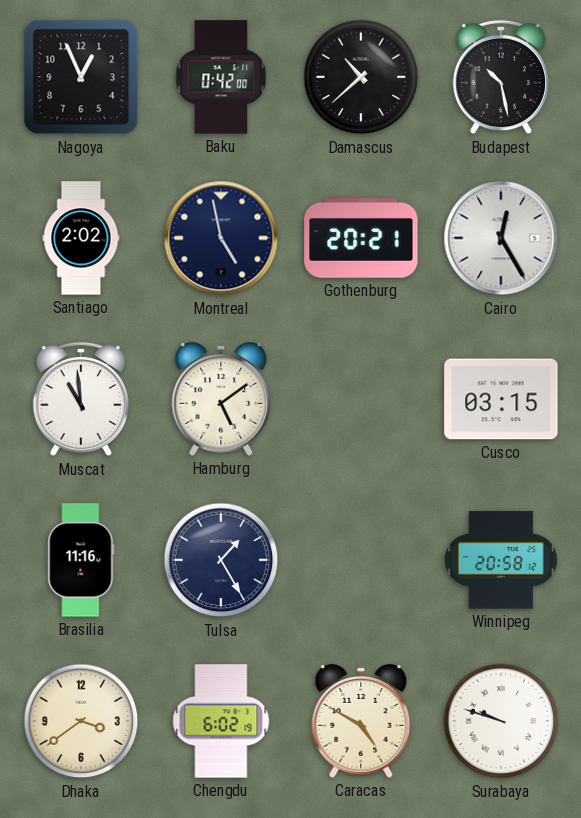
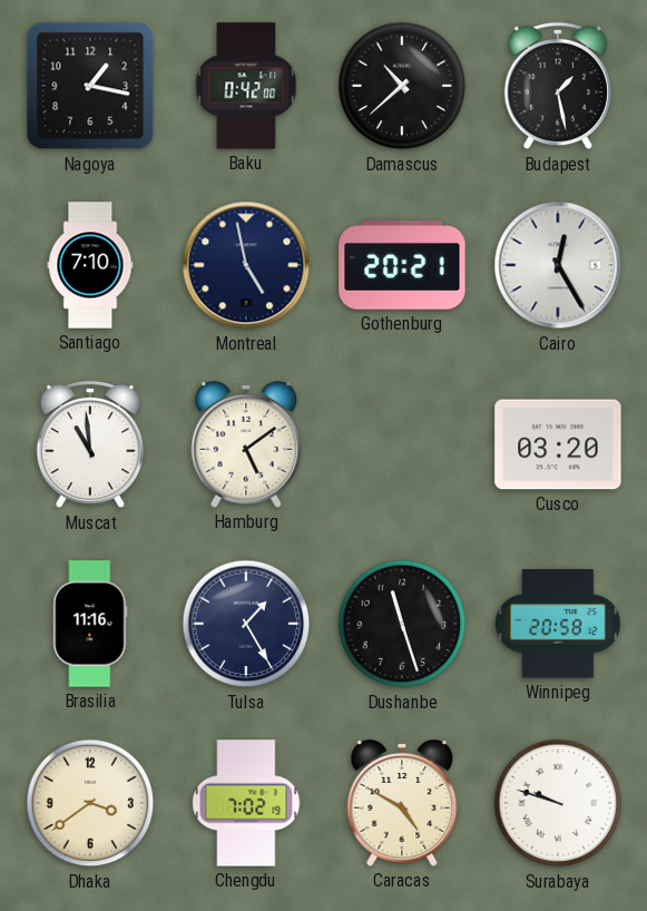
Nagoya: 12:56 -> 1:17 (90, 86)
Budapest: 10:28 -> 1:28 (558, 86)
Santiago: 2:02 -> 7:10 (90, 265)
Cusco: 03:15 -> 03:20 (558, 444)
Dushanbe: none -> 11:27 (402, 624)
Chengdu: 6:02 -> 7:02 (246, 803)
